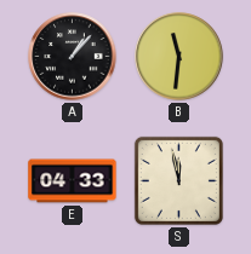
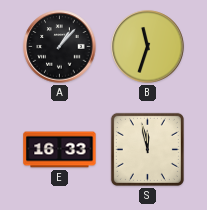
B: 11:31 -> 11:33 (148, 47)
E: 04:33 -> 16:33 (60, 150)
